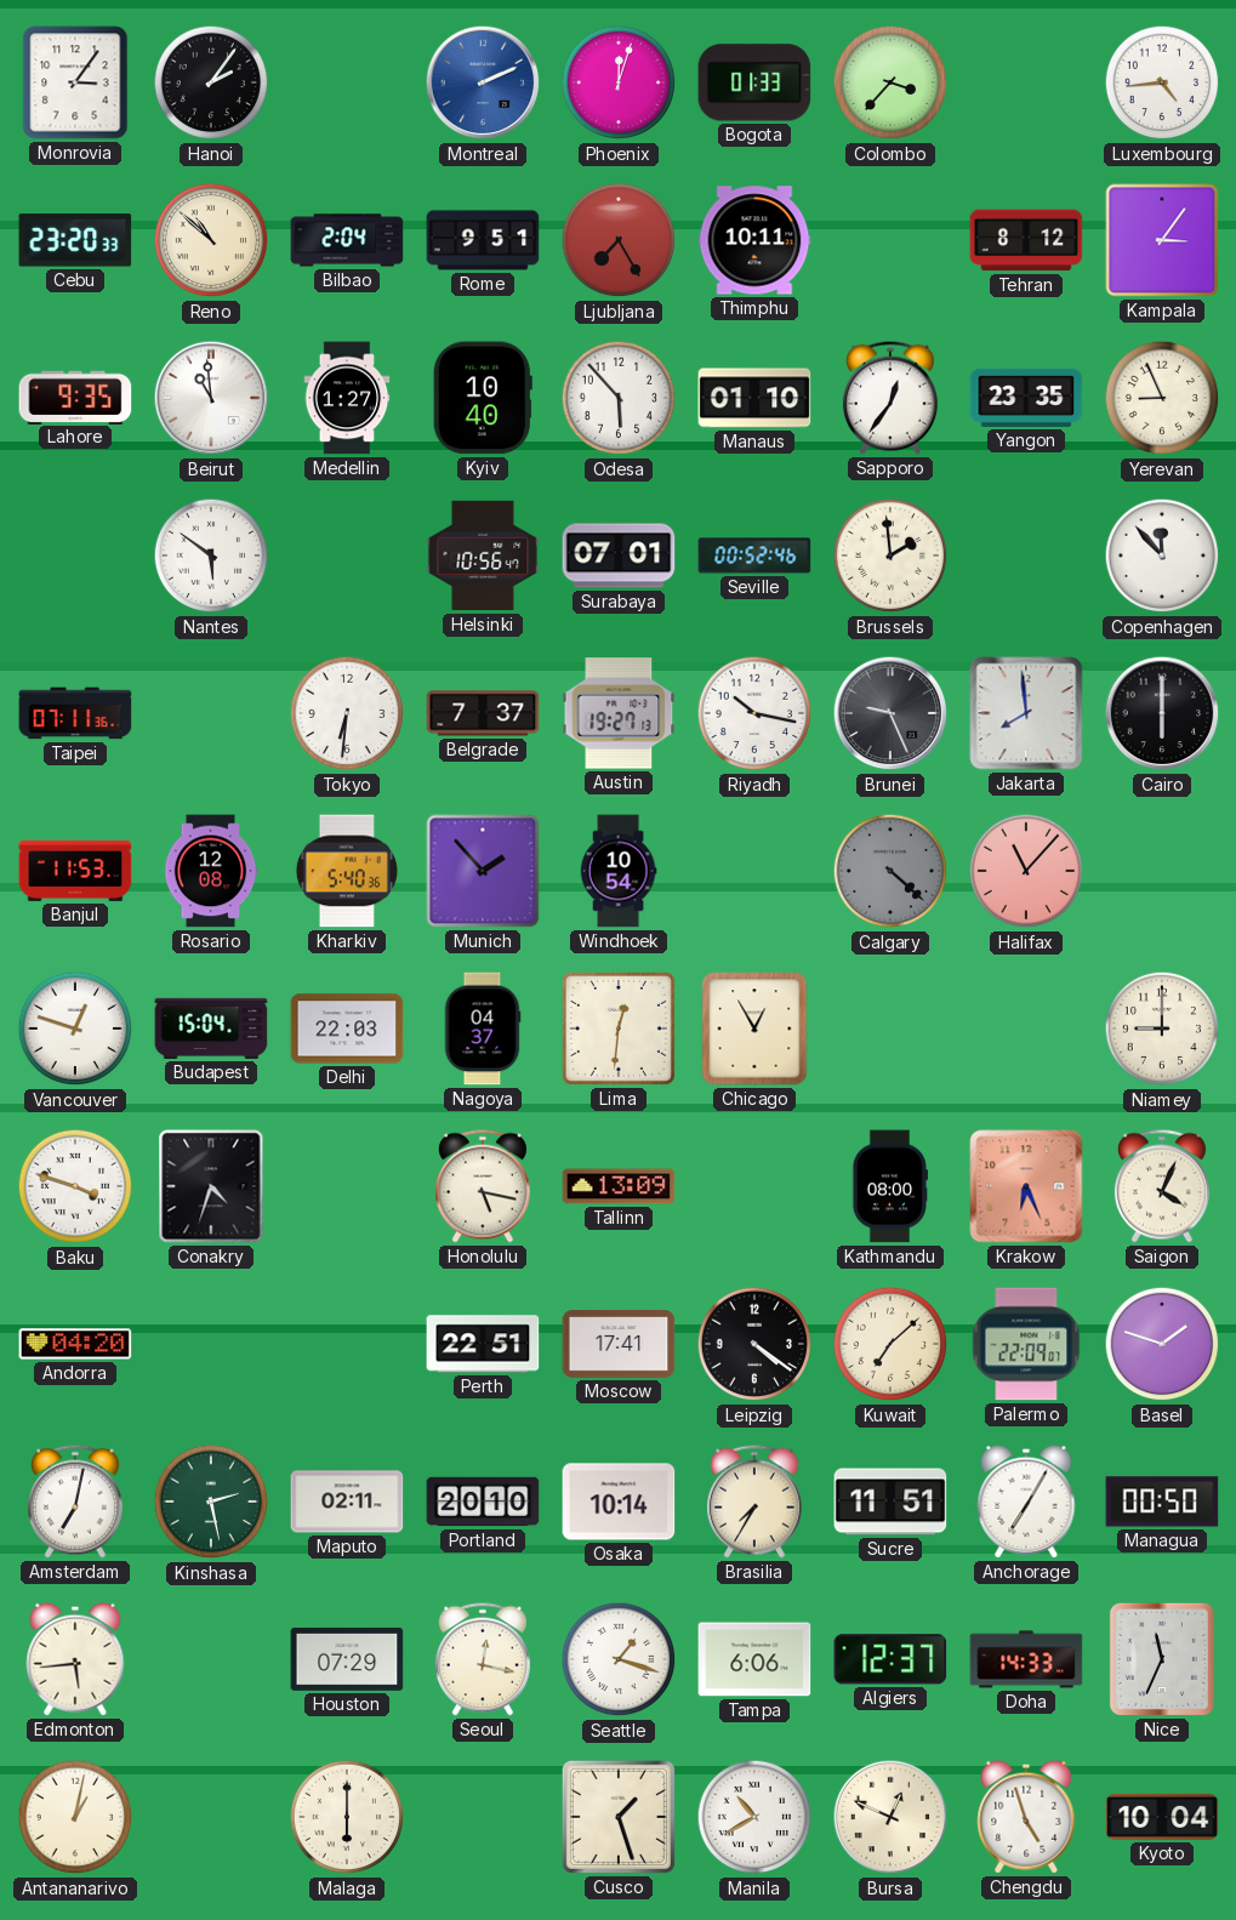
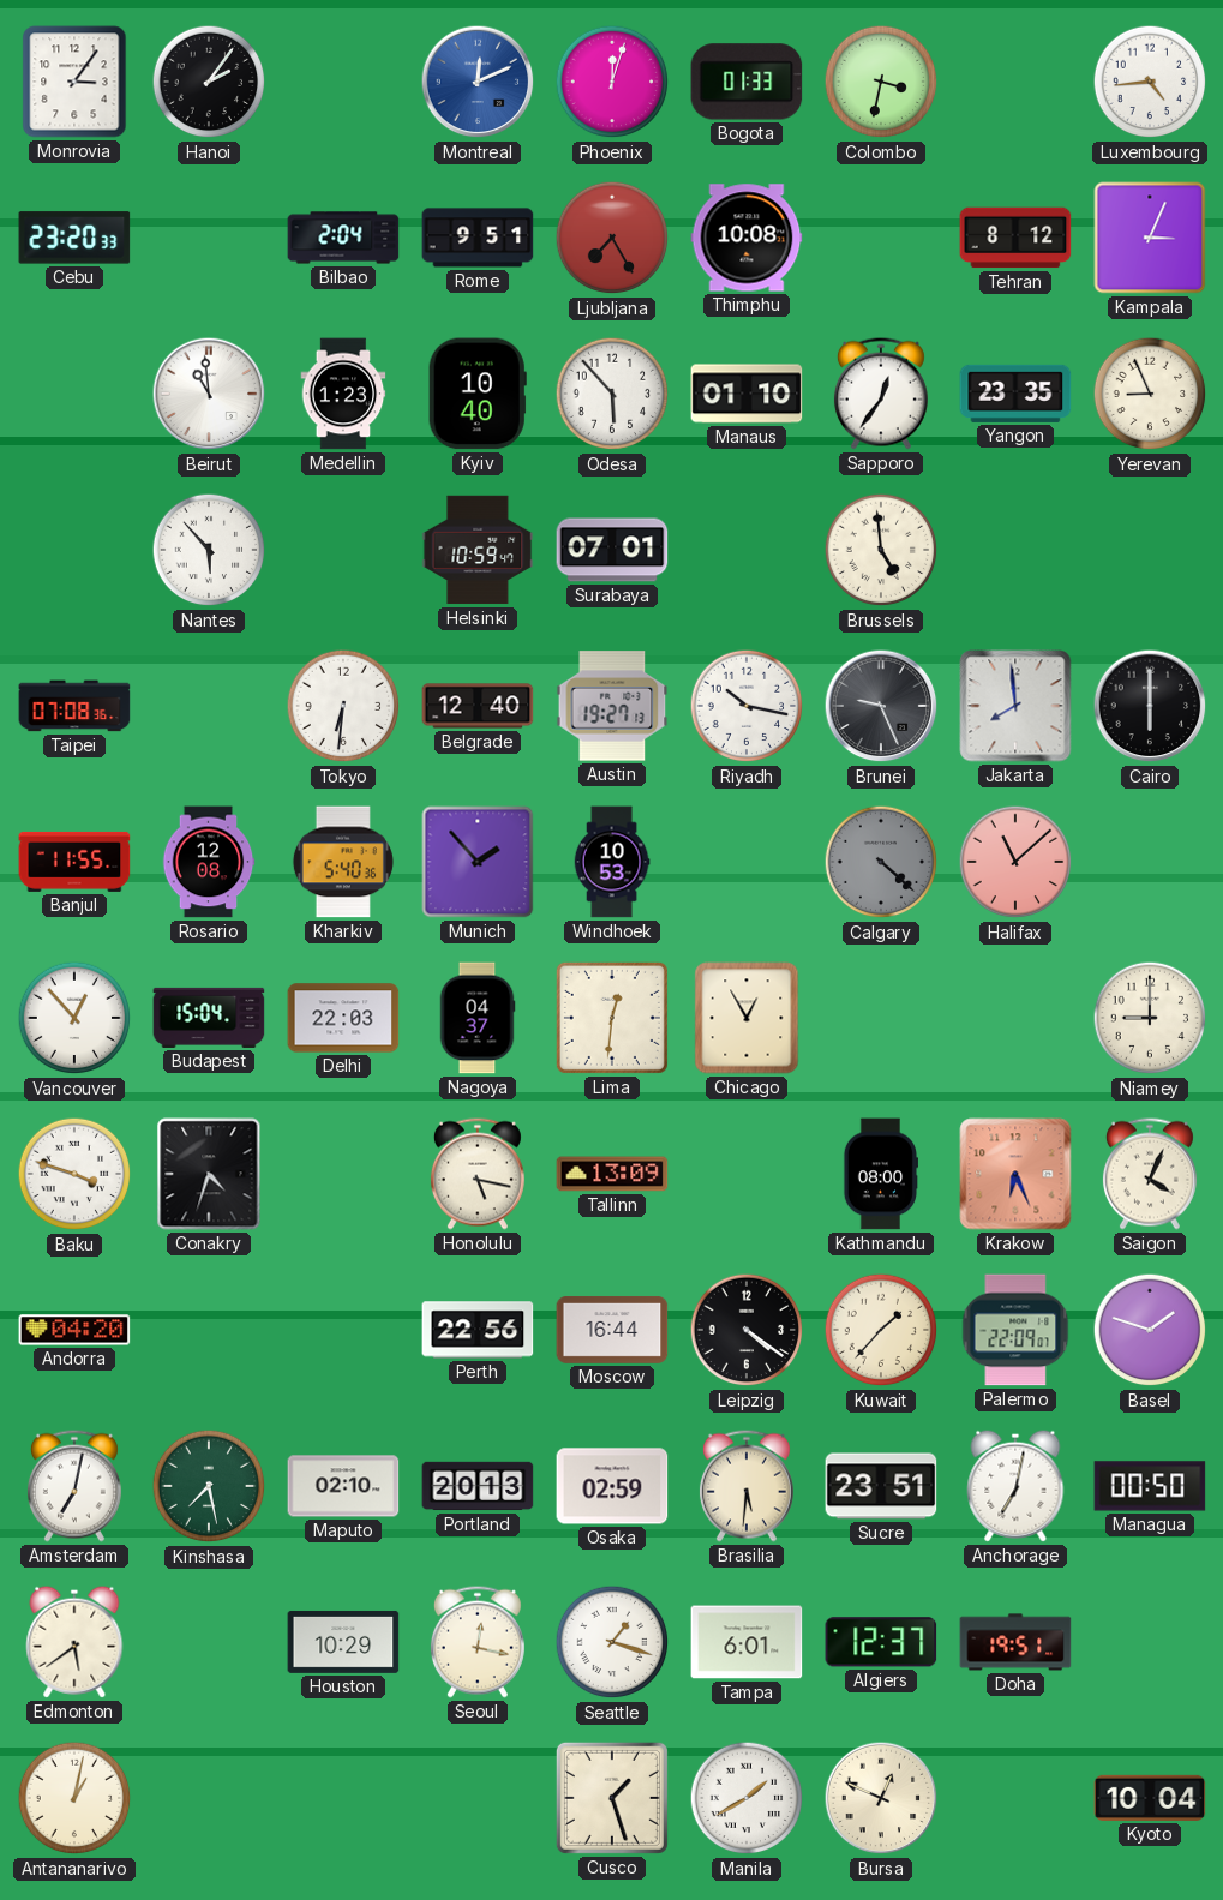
Montreal: 2:11 -> 12:11 (478, 82)
Colombo: 3:37 -> 3:32 (881, 82)
Reno: 10:52 -> none (211, 240)
Thimphu: 10:11 -> 10:08 (747, 238)
Kampala: 3:06 -> 3:04 (1150, 238)
Lahore: 9:35 -> none (75, 397)
Medellin: 1:27 -> 1:23 (343, 394)
Nantes: 5:51 -> 5:53 (209, 550)
Helsinki: 10:56 -> 10:59 (478, 550)
Seville: 00:52 -> none (754, 556)
Brussels: 1:59 -> 4:59 (881, 550)
Copenhagen: 11:53 -> none (1162, 556)
Taipei: 07:11 -> 07:08 (74, 706)
Belgrade: 7:37 -> 12:40 (478, 706)
Banjul: 11:53 -> 11:55 (74, 862)
Windhoek: 10:54 -> 10:53 (612, 862)
Halifax: 11:07 -> 11:08 (1015, 862)
Vancouver: 12:48 -> 12:53 (74, 1018)
Perth: 22:51 -> 22:56 (478, 1330)
Moscow: 17:41 -> 16:44 (612, 1330)
Kuwait: 7:08 -> 1:37 (881, 1330)
Kinshasa: 2:28 -> 7:28 (209, 1486)
Maputo: 02:11 -> 02:10 (343, 1486)
Portland: 20:10 -> 20:13 (478, 1486)
Osaka: 10:14 -> 02:59 (612, 1486)
Brasilia: 7:35 -> 5:31 (747, 1486)
Sucre: 11:51 -> 23:51 (881, 1486)
Anchorage: 7:05 -> 7:02 (1015, 1486)
Edmonton: 5:44 -> 5:39 (74, 1642)
Houston: 07:29 -> 10:29 (343, 1642)
Tampa: 6:06 -> 6:01 (747, 1642)
Doha: 14:33 -> 19:51 (1015, 1642)
Nice: 11:34 -> none (1162, 1659)
Malaga: 6:00 -> none (347, 1817)
Manila: 10:40 -> 1:40 (747, 1798)
Chengdu: 4:57 -> none (1026, 1817)
